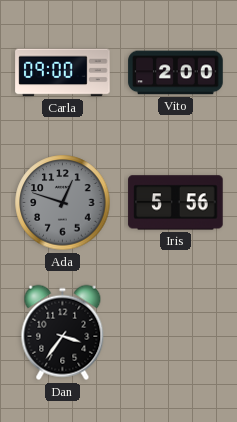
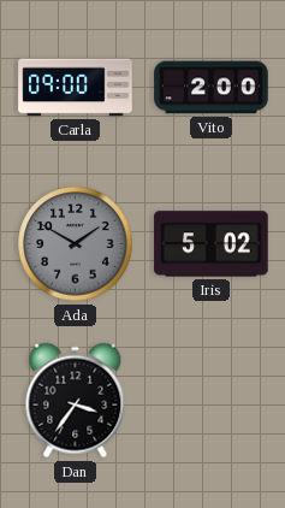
Ada: 12:48 -> 1:50 (76, 244)
Iris: 5:56 -> 5:02 (212, 244)
